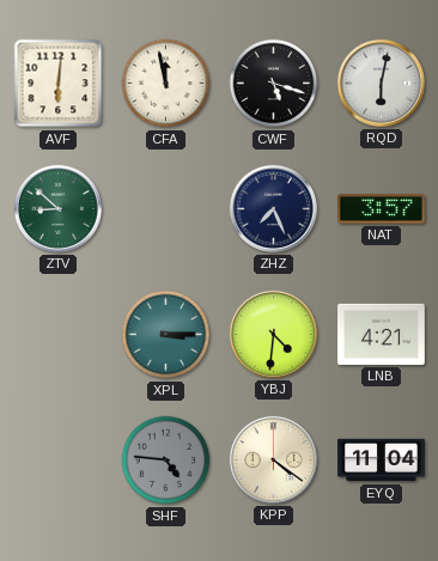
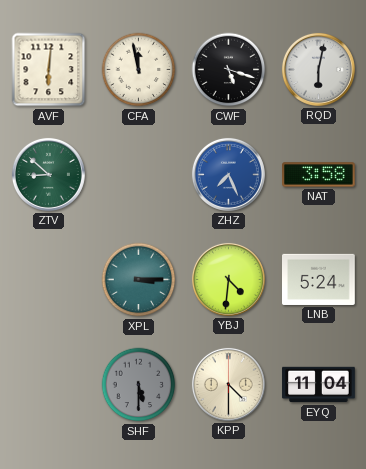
ZHZ dial: navy -> blue (228, 174)
NAT: 3:57 -> 3:58 (319, 175)
LNB: 4:21 -> 5:24 (319, 279)
SHF: 4:46 -> 5:30 (139, 385)
KPP: 4:21 -> 4:30 (228, 384)
